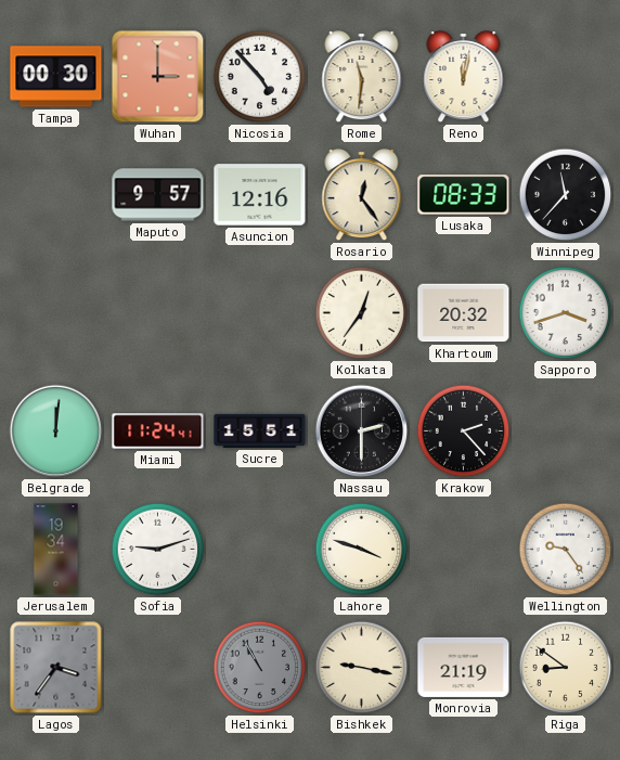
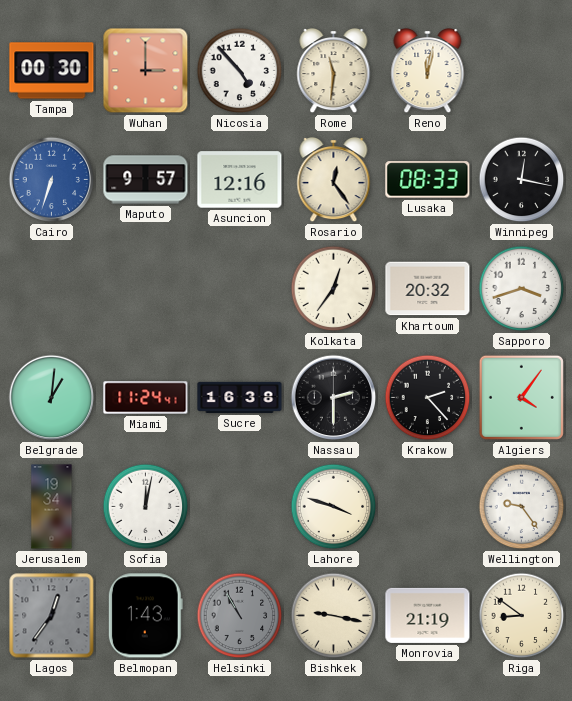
Cairo: none -> 6:33 (52, 180)
Winnipeg: 11:37 -> 12:17 (522, 180)
Belgrade: 12:01 -> 1:01 (52, 398)
Sucre: 15:51 -> 16:38 (240, 397)
Algiers: none -> 4:06 (521, 397)
Sofia: 9:12 -> 12:02 (146, 507)
Lagos: 3:36 -> 12:36 (52, 616)
Belmopan: none -> 1:43 (145, 616)
